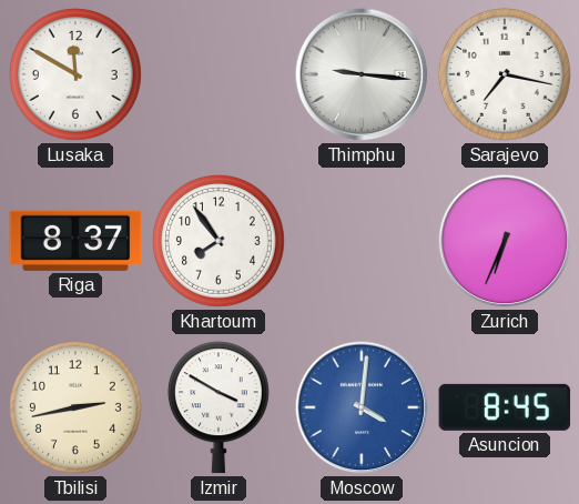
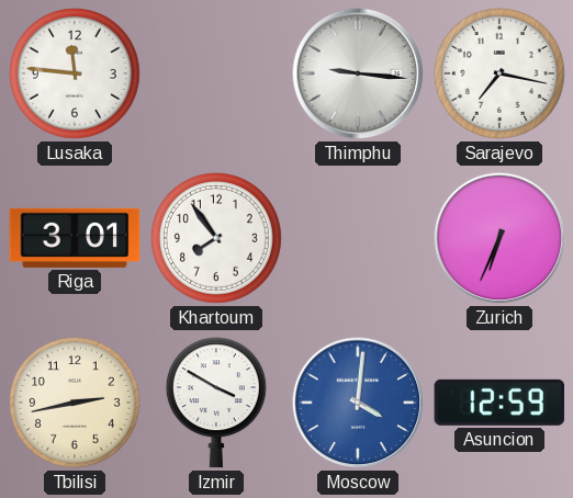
Lusaka: 11:50 -> 11:46 (75, 73)
Riga: 8:37 -> 3:01 (75, 238)
Asuncion: 8:45 -> 12:59 (499, 403)
